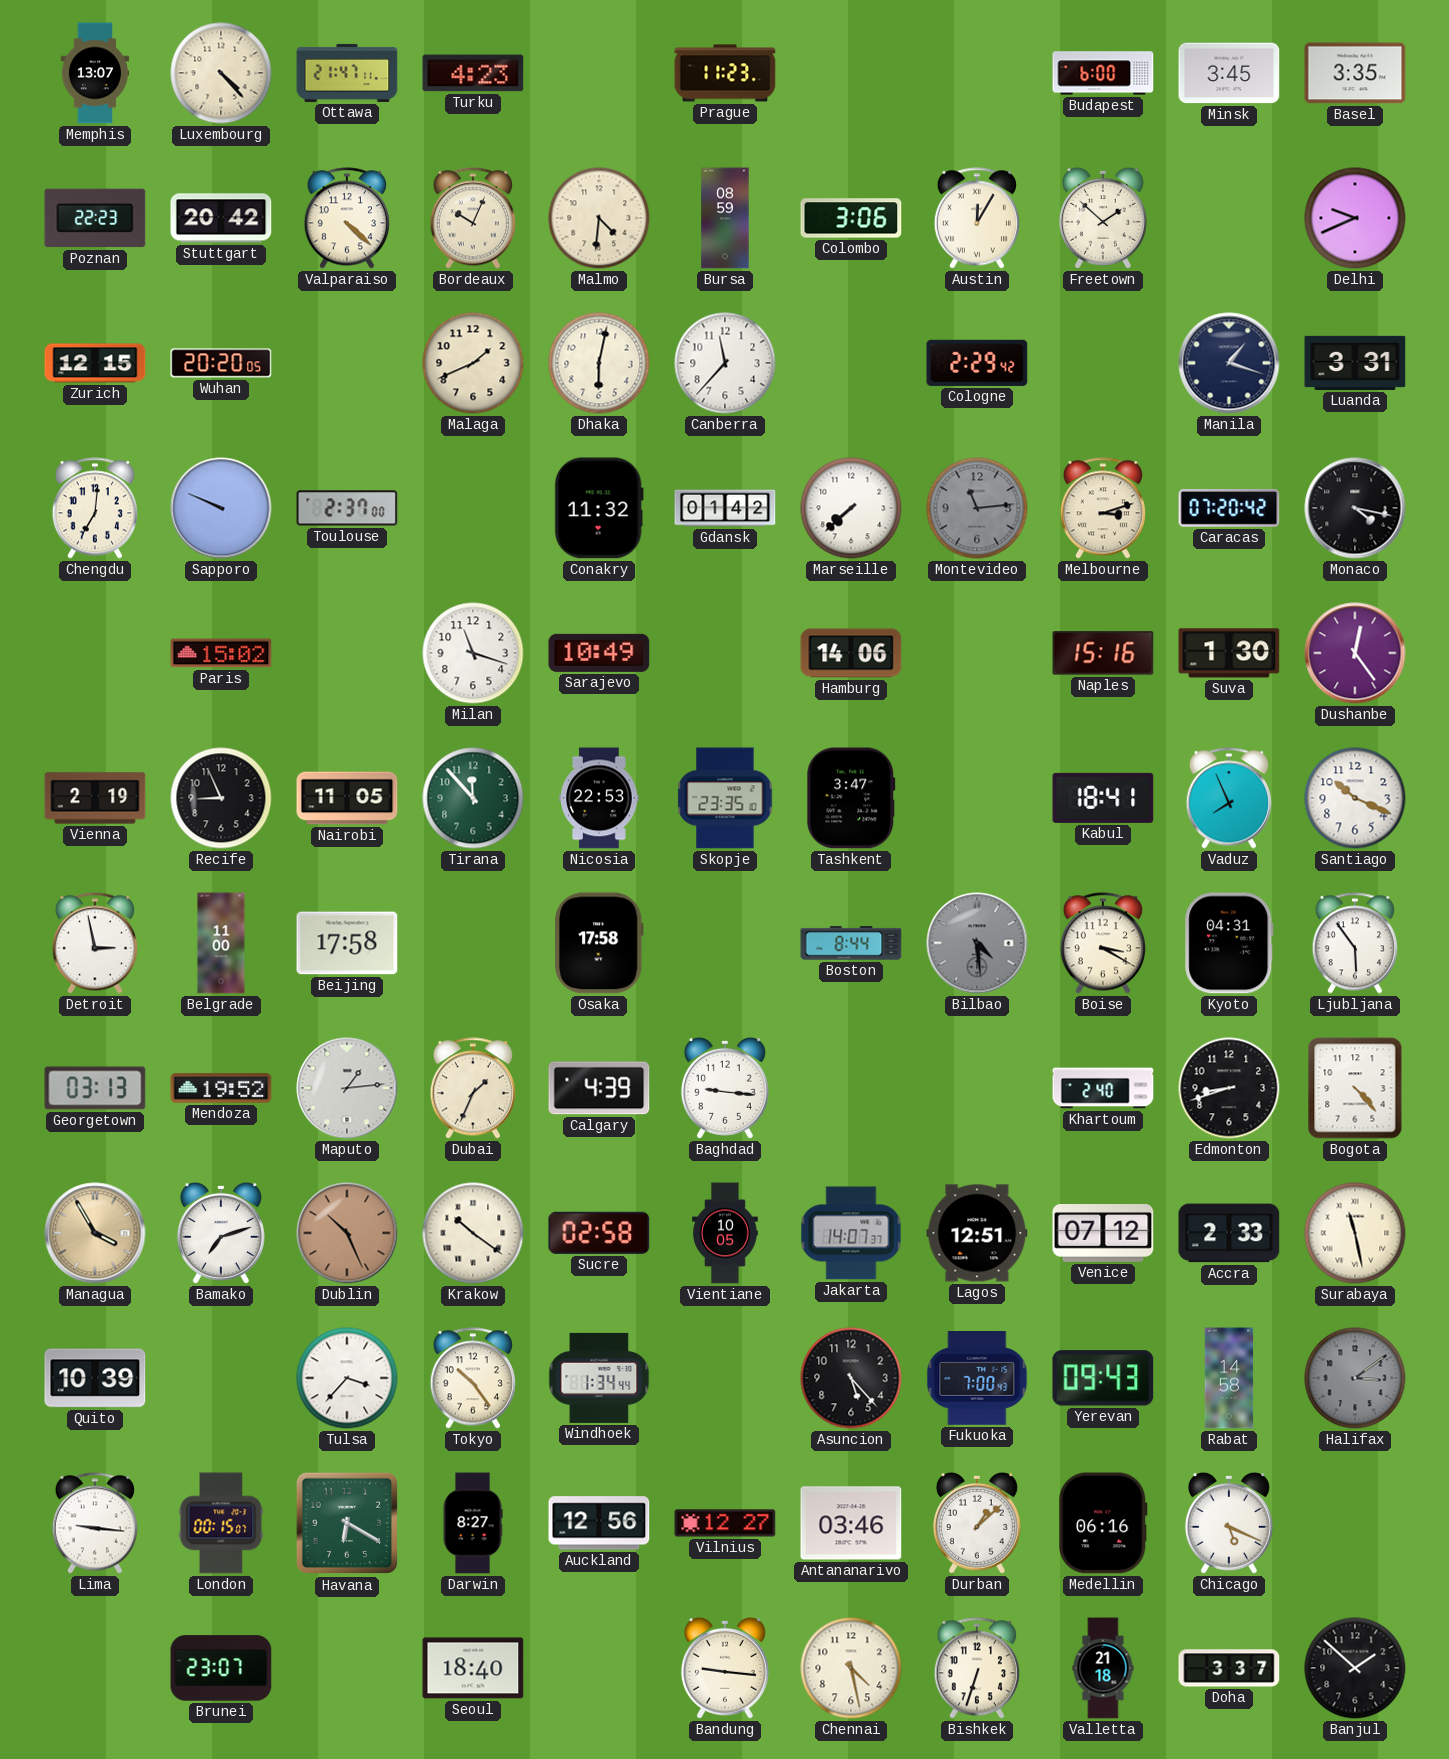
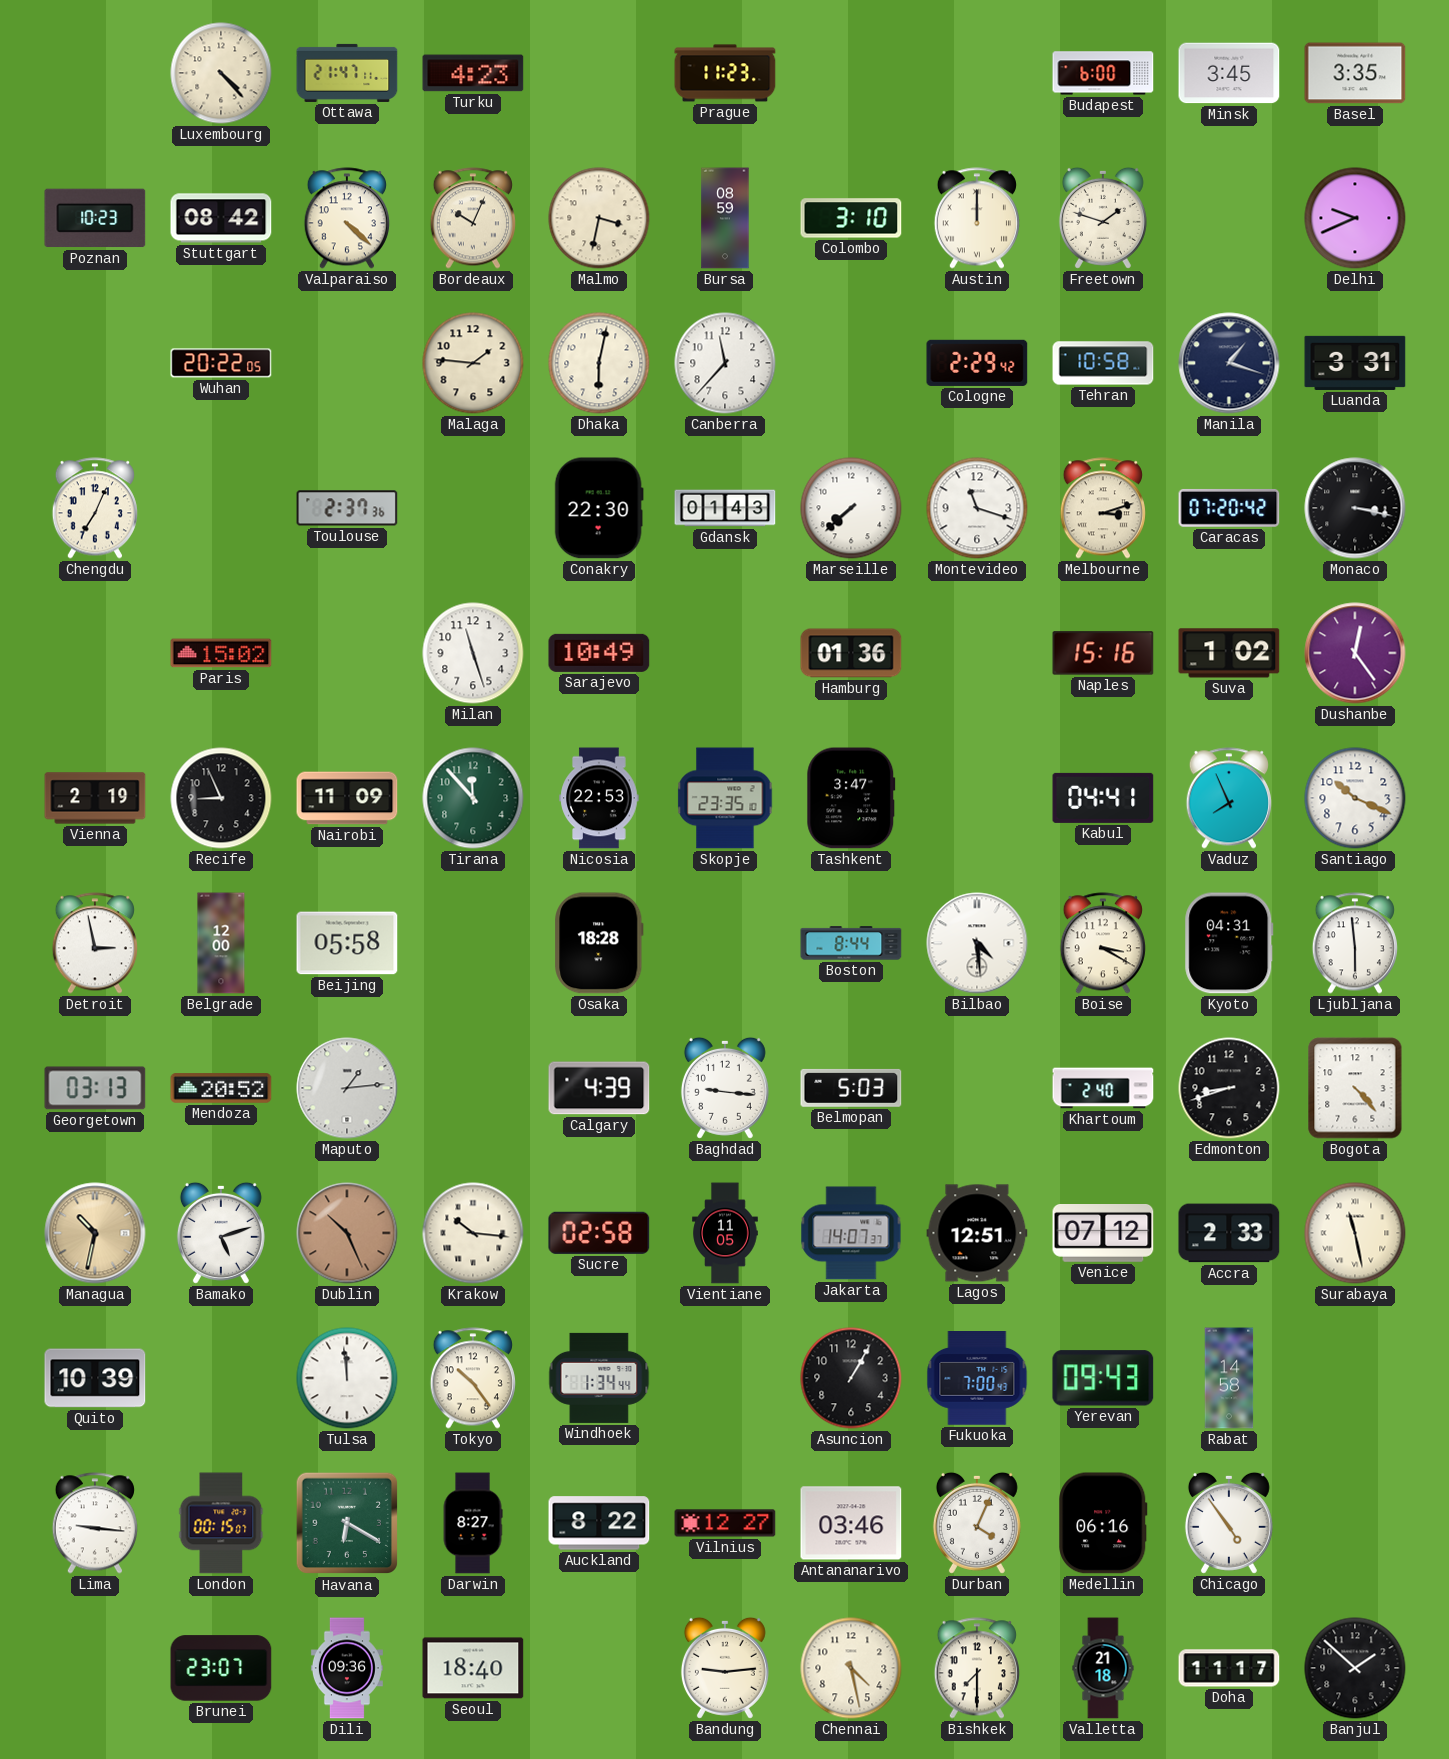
Memphis: 13:07 -> none (94, 73)
Poznan: 22:23 -> 10:23 (95, 218)
Stuttgart: 20:42 -> 08:42 (221, 218)
Malmo: 4:31 -> 3:32 (599, 218)
Colombo: 3:06 -> 3:10 (851, 218)
Austin: 12:05 -> 12:00 (977, 218)
Freetown: 1:52 -> 1:48 (1103, 218)
Zurich: 12:15 -> none (95, 363)
Wuhan: 20:20 -> 20:22 (221, 363)
Malaga: 1:41 -> 1:46 (473, 363)
Tehran: none -> 10:58 (1103, 363)
Chengdu: 7:01 -> 7:04 (95, 508)
Sapporo: 9:49 -> none (221, 508)
Toulouse: 2:37:00 -> 2:37:36 (347, 508)
Conakry: 11:32 -> 22:30 (599, 508)
Gdansk: 01:42 -> 01:43 (725, 508)
Montevideo: 11:14 -> 11:18 (977, 508)
Montevideo dial: grey -> white (977, 508)
Monaco: 4:17 -> 3:17 (1355, 508)
Milan: 11:18 -> 11:27 (473, 653)
Hamburg: 14:06 -> 01:36 (851, 653)
Suva: 1:30 -> 1:02 (1229, 653)
Nairobi: 11:05 -> 11:09 (347, 798)
Kabul: 18:41 -> 04:41 (1103, 798)
Belgrade: 11:00 -> 12:00 (221, 943)
Beijing: 17:58 -> 05:58 (347, 943)
Osaka: 17:58 -> 18:28 (599, 943)
Bilbao dial: grey -> white (977, 943)
Ljubljana: 5:54 -> 5:59 (1355, 943)
Mendoza: 19:52 -> 20:52 (221, 1088)
Dubai: 1:34 -> none (473, 1088)
Belmopan: none -> 5:03 (851, 1088)
Managua: 3:55 -> 10:32 (95, 1233)
Bamako: 7:12 -> 5:12 (221, 1233)
Krakow: 10:21 -> 10:16 (473, 1233)
Vientiane: 10:05 -> 11:05 (725, 1233)
Tulsa: 3:37 -> 11:59 (347, 1378)
Asuncion: 5:23 -> 1:05 (851, 1378)
Halifax: 3:09 -> none (1355, 1378)
Auckland: 12:56 -> 8:22 (599, 1523)
Durban: 1:08 -> 4:04 (977, 1523)
Chicago: 5:19 -> 4:54 (1229, 1523)
Dili: none -> 09:36 (347, 1668)
Bandung: 9:16 -> 9:14 (725, 1668)
Bishkek: 6:33 -> 7:30 (977, 1668)
Doha: 3:37 -> 11:17 (1229, 1668)
